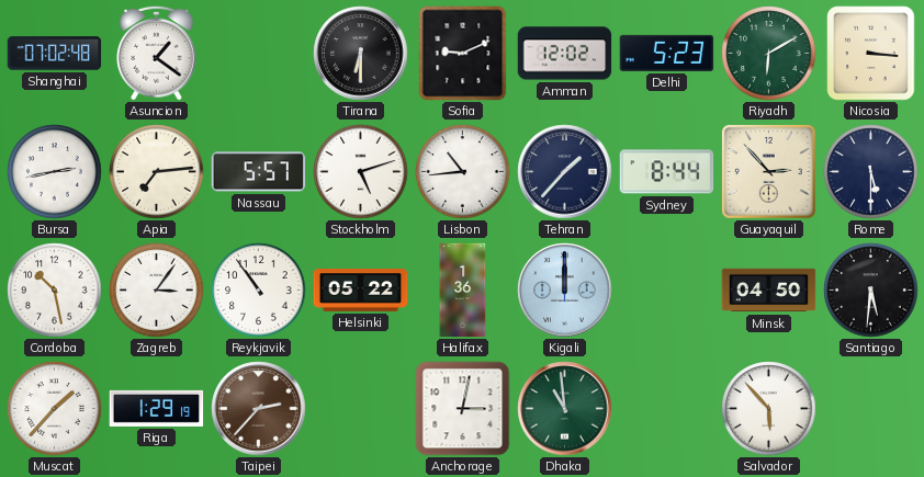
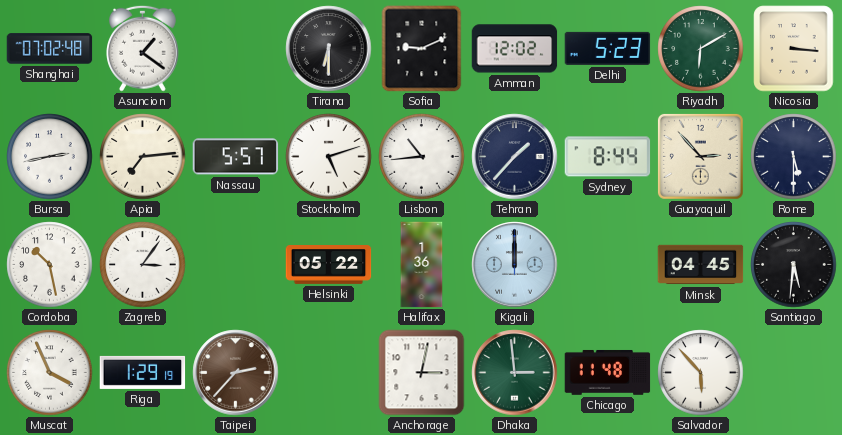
Reykjavik: 10:54 -> none (259, 291)
Minsk: 04:50 -> 04:45 (701, 265)
Muscat: 1:37 -> 3:56 (50, 373)
Dhaka: 10:59 -> 2:59 (515, 373)
Chicago: none -> 11:48 (608, 372)
